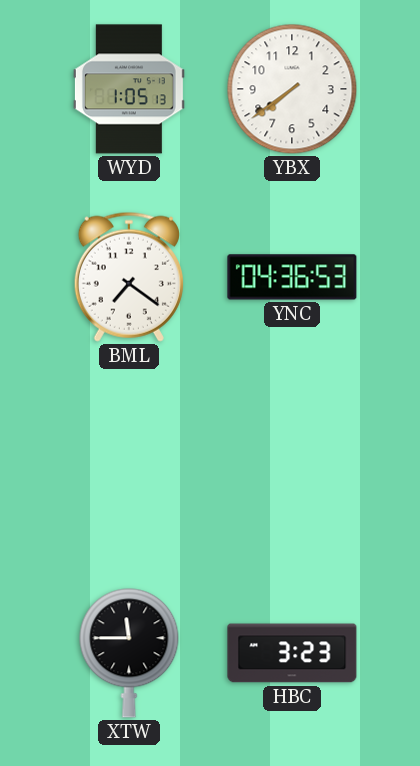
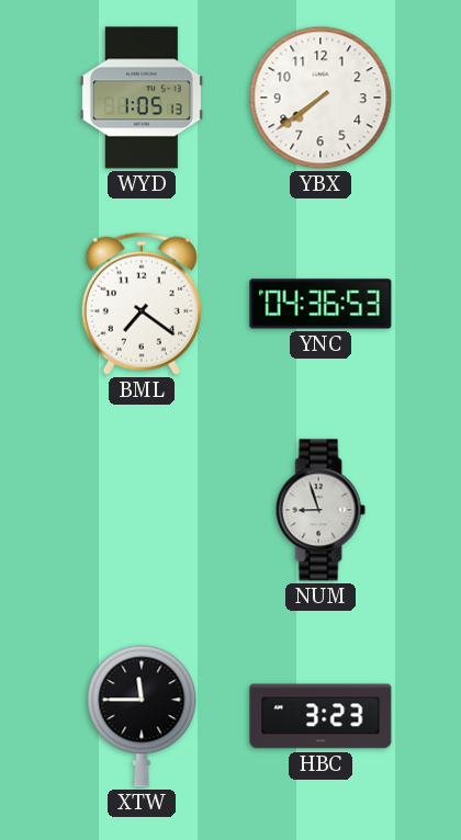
NUM: none -> 8:57 (321, 510)
